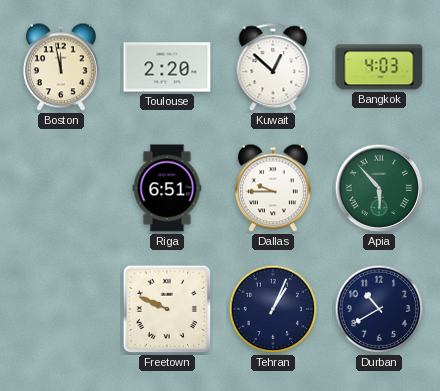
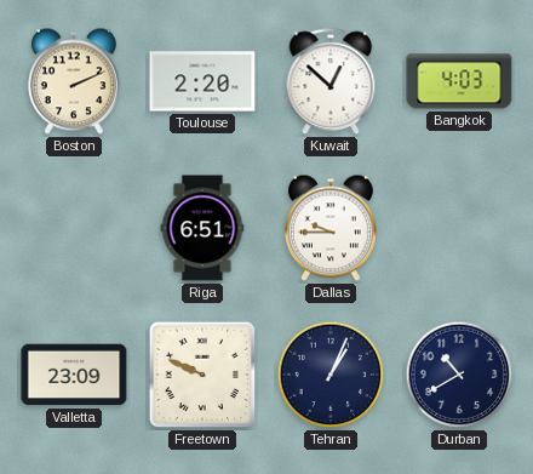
Boston: 11:58 -> 2:11 (74, 81)
Apia: 5:53 -> none (379, 188)
Valletta: none -> 23:09 (74, 375)
